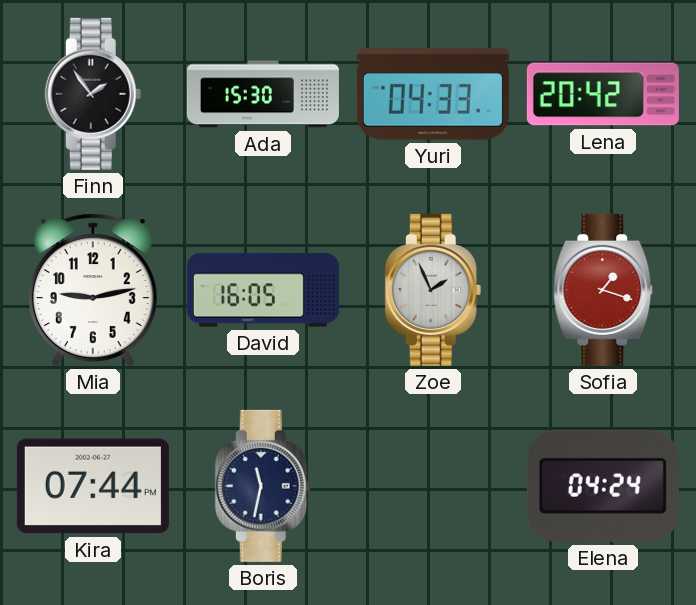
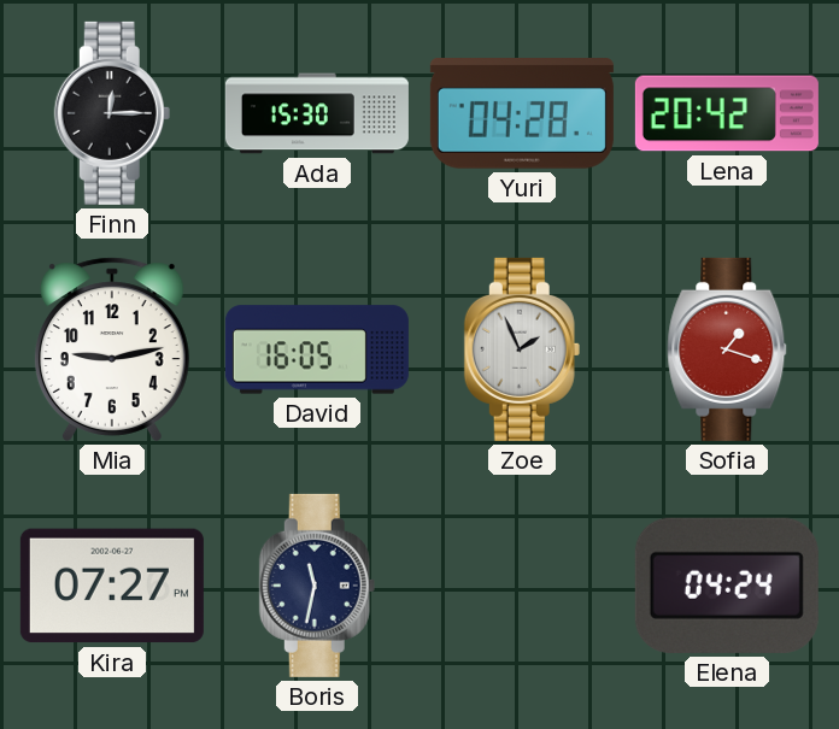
Finn: 1:54 -> 12:15 (112, 113)
Yuri: 04:33 -> 04:28 (522, 114)
Kira: 07:44 -> 07:27 (112, 586)
